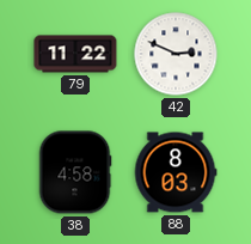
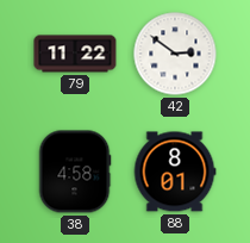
42: 2:49 -> 2:51 (175, 54)
88: 8:03 -> 8:01 (175, 172)
